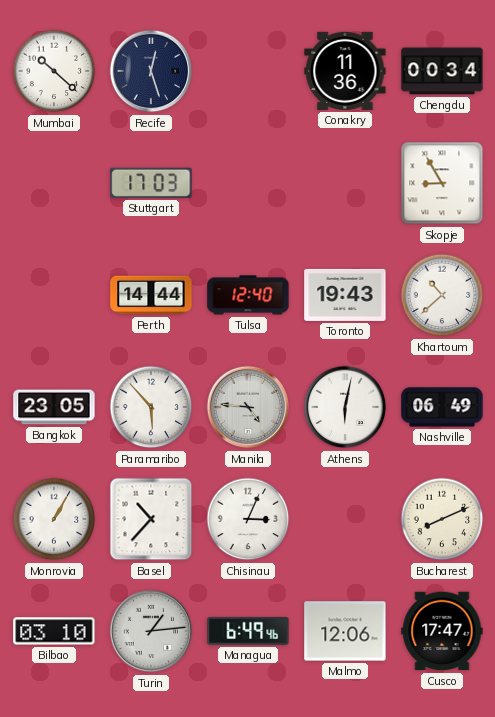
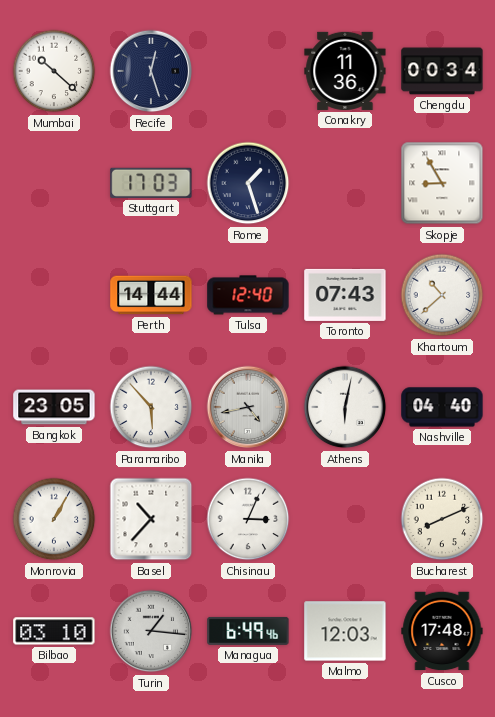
Rome: none -> 1:27 (248, 183)
Toronto: 19:43 -> 07:43 (345, 295)
Manila: 4:46 -> 4:43 (248, 407)
Nashville: 06:49 -> 04:40 (442, 407)
Turin: 1:14 -> 1:16 (151, 631)
Malmo: 12:06 -> 12:03 (345, 631)
Cusco: 17:47 -> 17:48 (442, 631)
